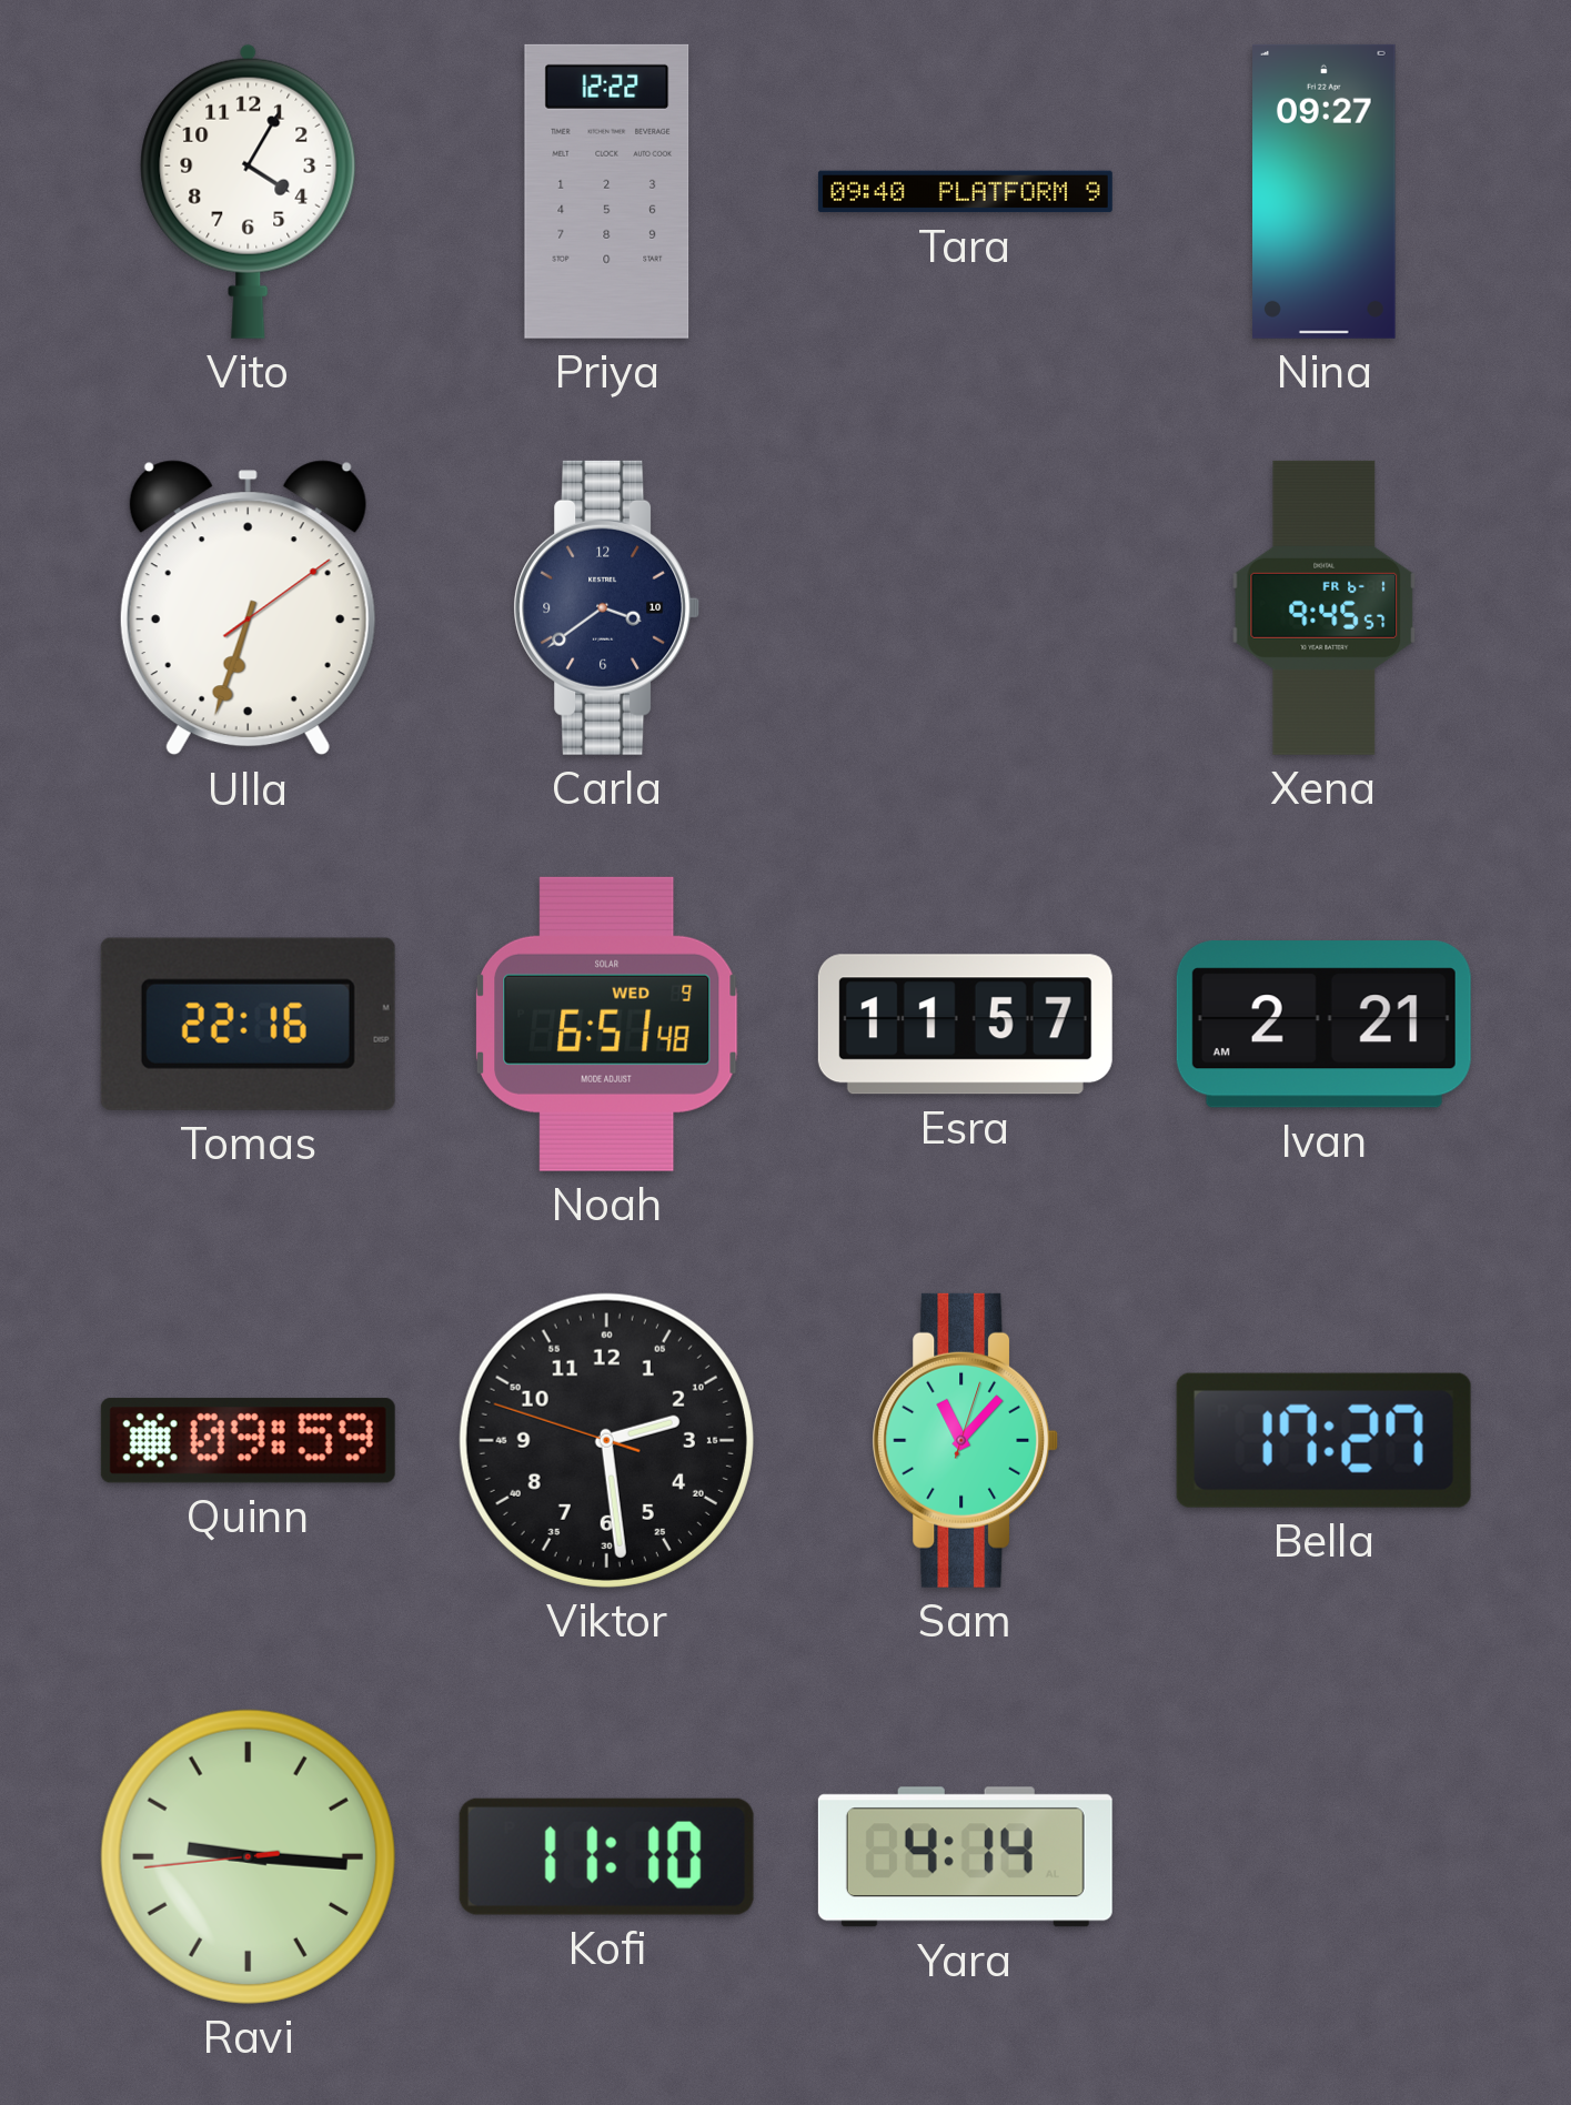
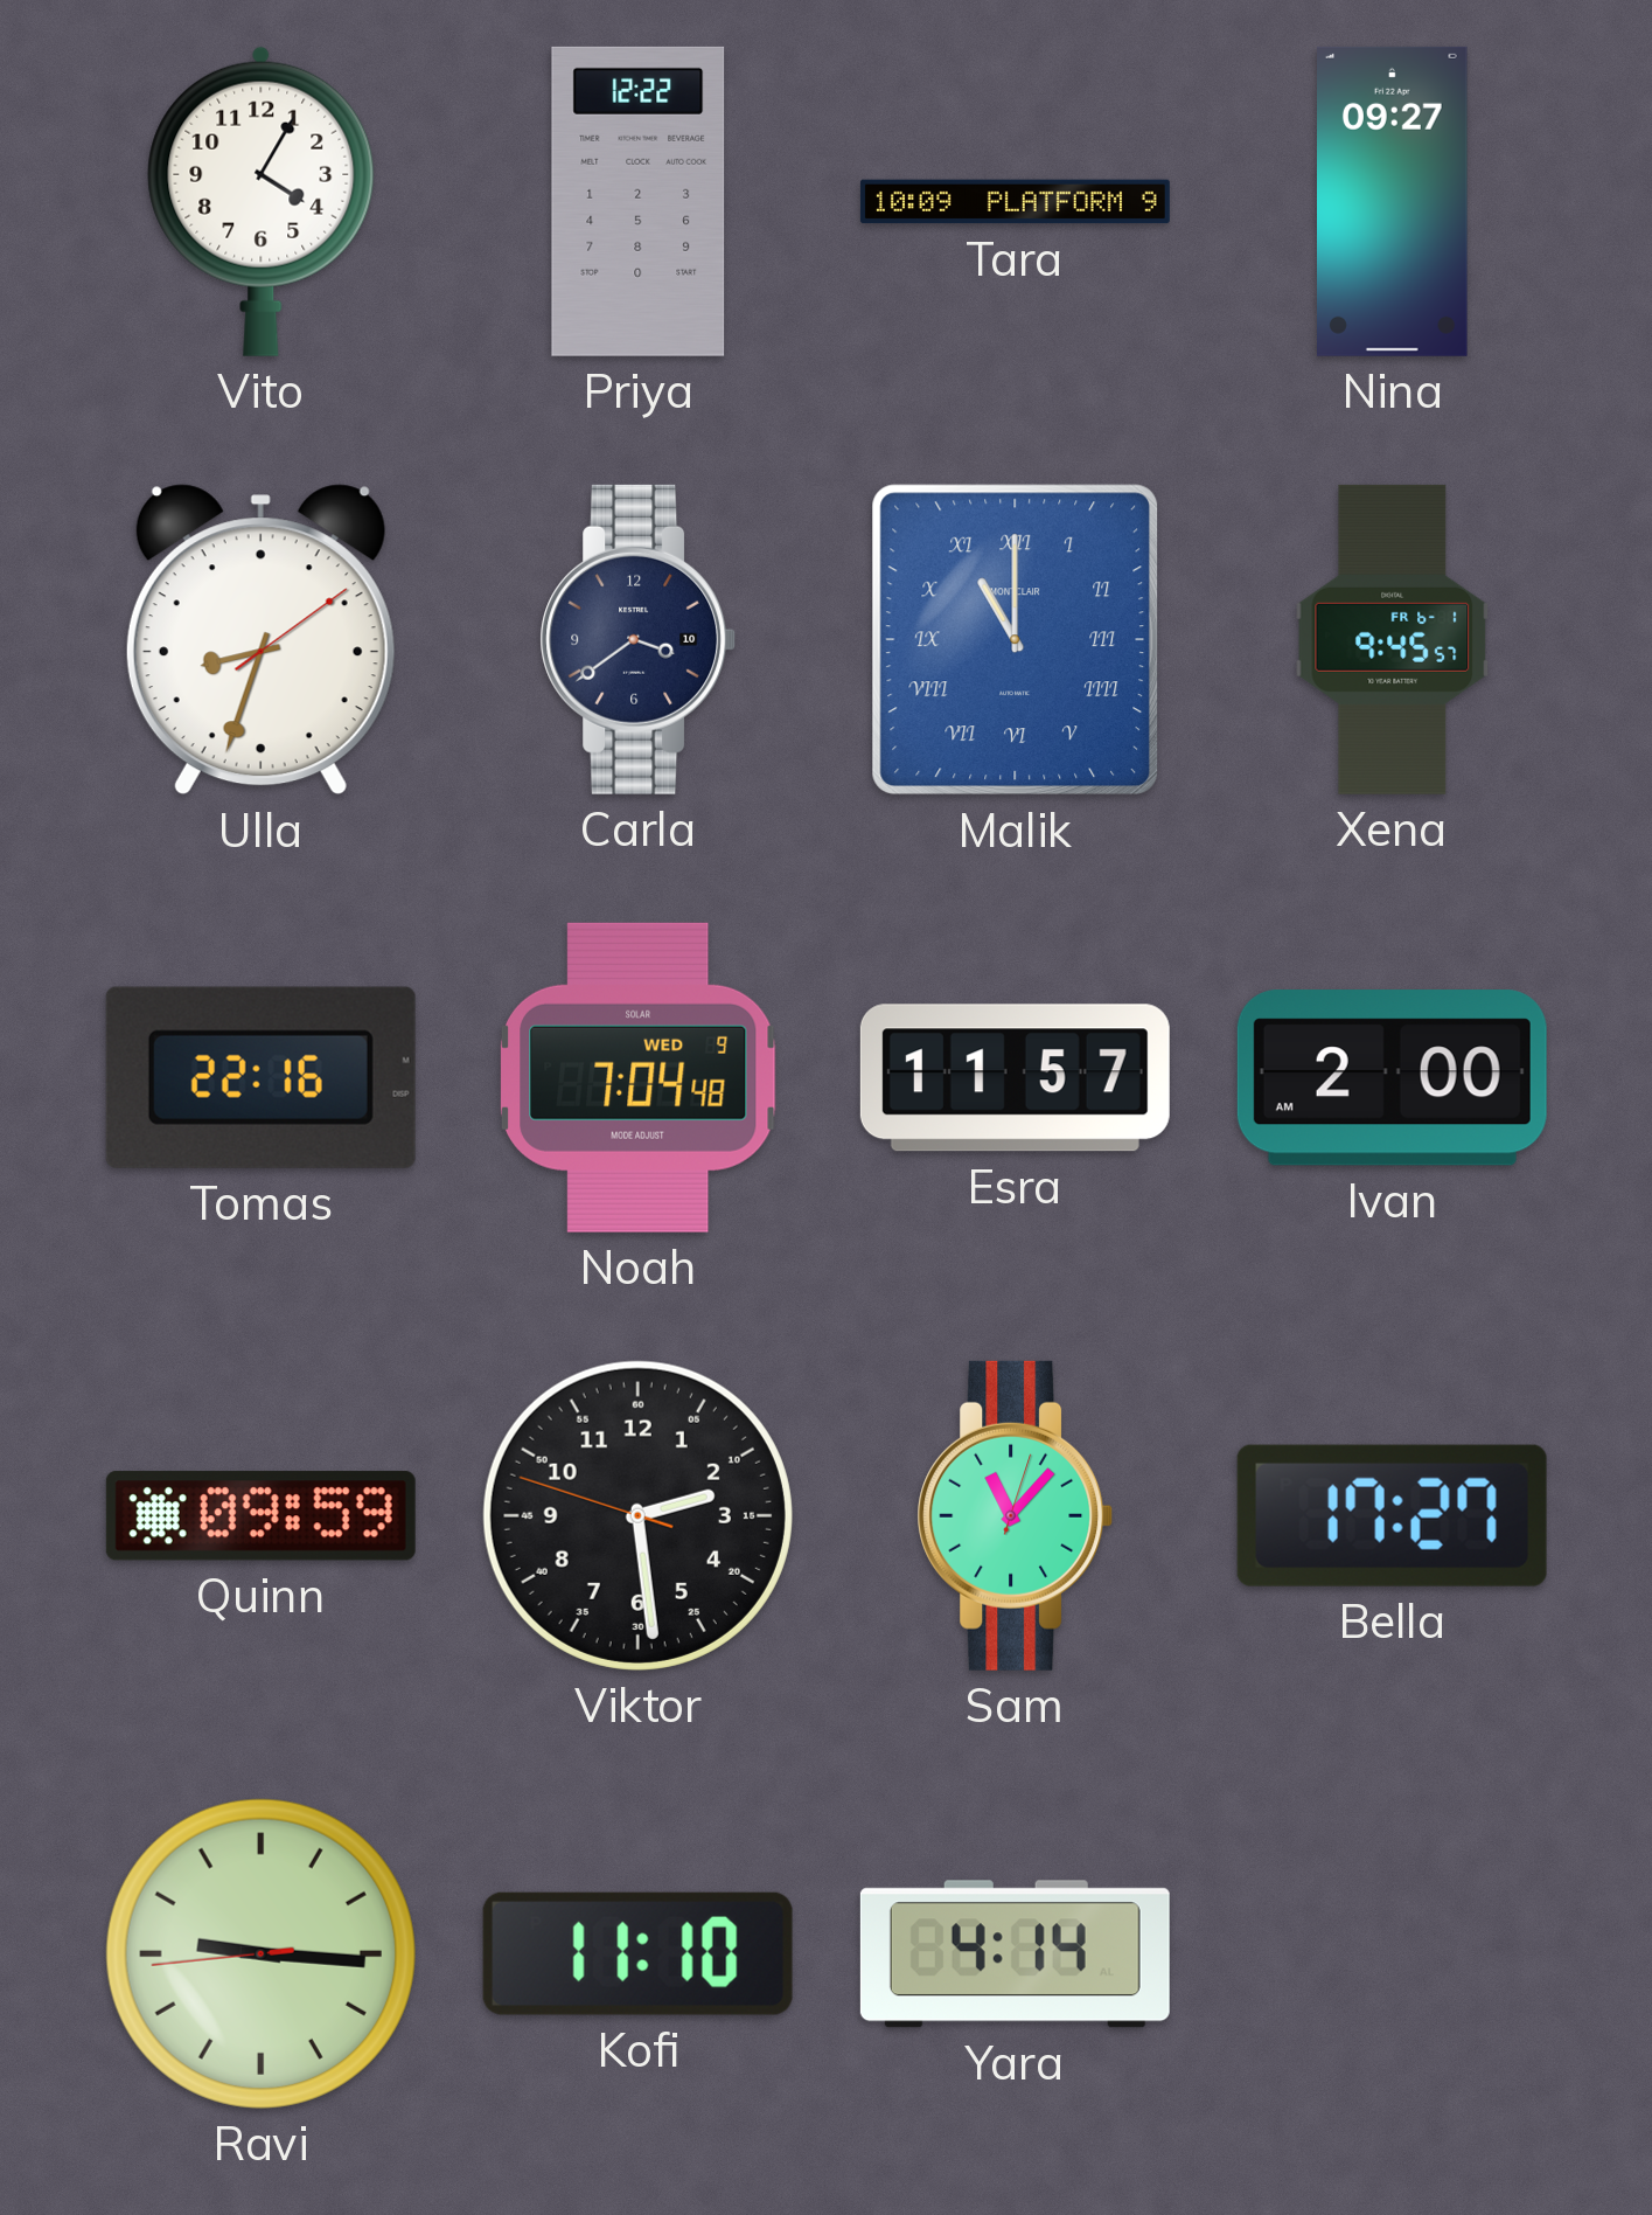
Tara: 09:40 -> 10:09 (1015, 202)
Ulla: 6:33 -> 8:33 (260, 640)
Malik: none -> 11:00 (1016, 640)
Noah: 6:51 -> 7:04 (637, 1077)
Ivan: 2:21 -> 2:00 (1392, 1078)
